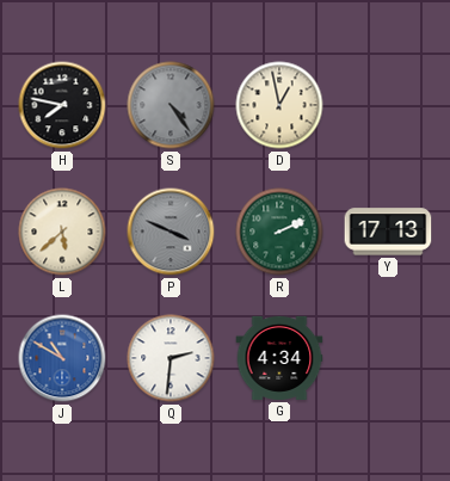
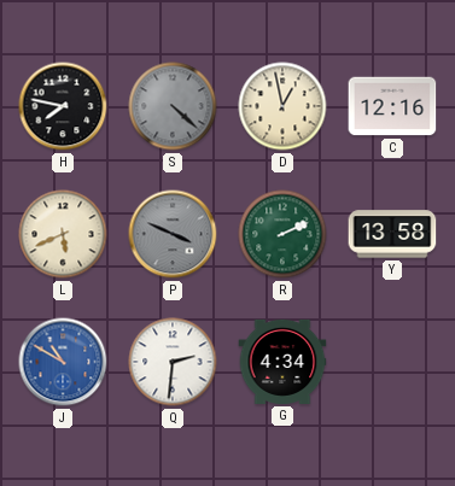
S: 4:24 -> 4:22 (173, 106)
C: none -> 12:16 (392, 106)
L: 5:38 -> 5:41 (63, 234)
Y: 17:13 -> 13:58 (392, 234)
